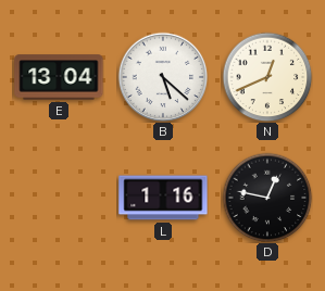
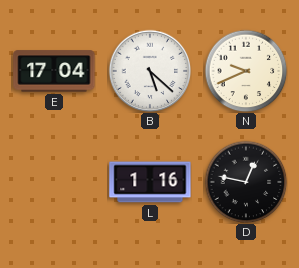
E: 13:04 -> 17:04 (54, 71)
N: 12:41 -> 9:41 (246, 71)
